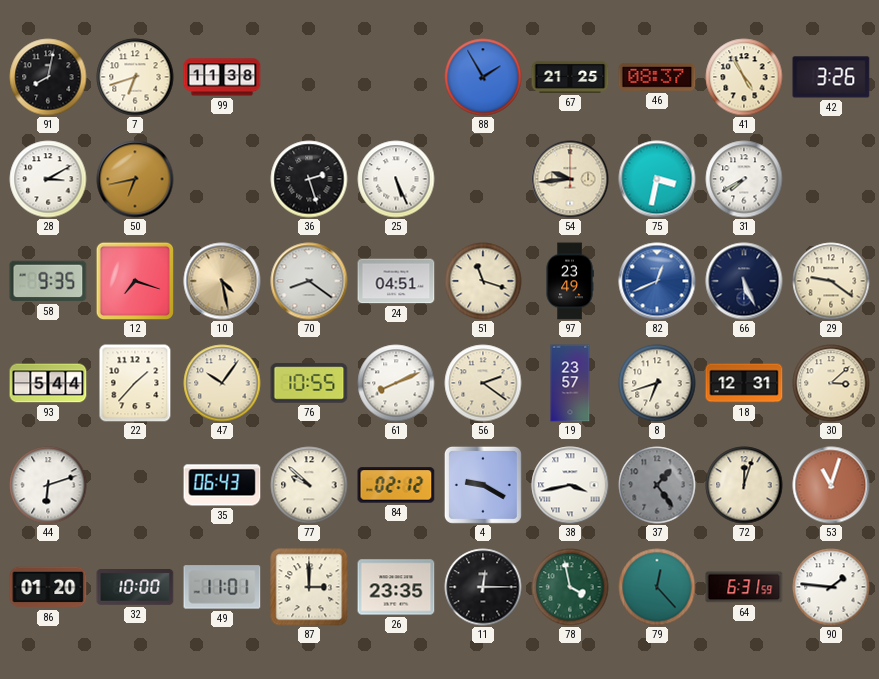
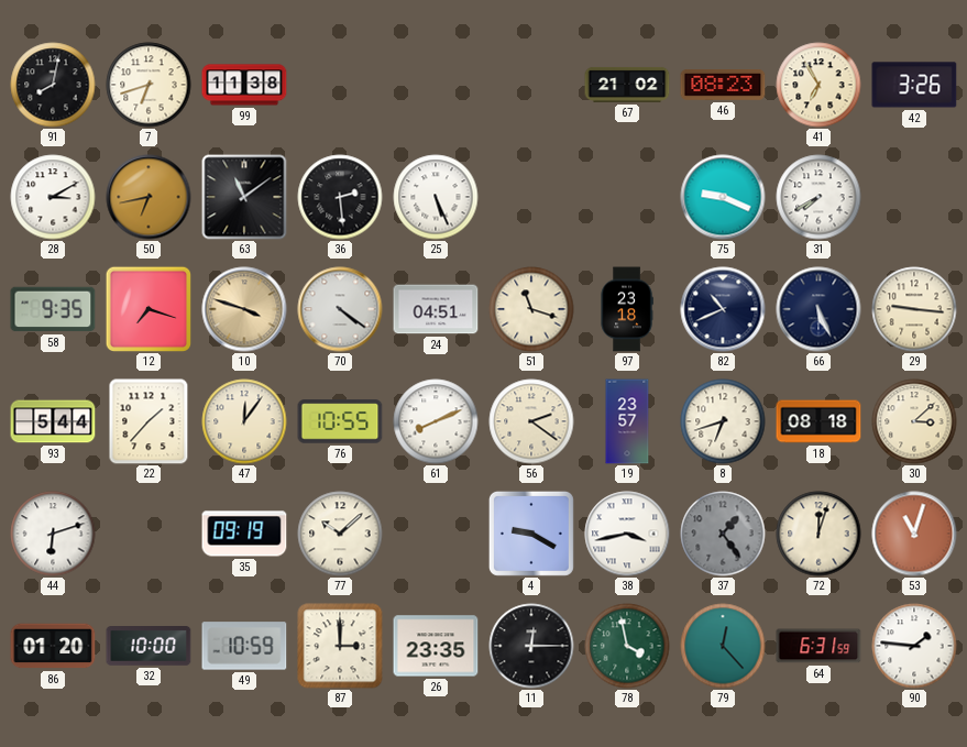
88: 1:55 -> none (483, 77)
67: 21:25 -> 21:02 (627, 85)
46: 08:37 -> 08:23 (723, 86)
41: 4:55 -> 6:55 (818, 85)
63: none -> 11:09 (244, 197)
36: 2:27 -> 2:29 (340, 197)
54: 9:44 -> none (570, 179)
75: 3:32 -> 9:19 (723, 197)
10: 4:28 -> 3:48 (244, 309)
70: 8:21 -> 4:21 (340, 309)
97: 23:49 -> 23:18 (627, 309)
82: 12:41 -> 10:41 (723, 309)
82 dial: blue -> navy (723, 309)
29: 9:21 -> 9:16 (914, 309)
47: 10:06 -> 12:06 (244, 421)
18: 12:31 -> 08:18 (818, 421)
35: 06:43 -> 09:19 (244, 534)
77: 9:52 -> 10:08 (340, 534)
84: 02:12 -> none (396, 485)
49: 11:01 -> 10:59 (244, 646)
